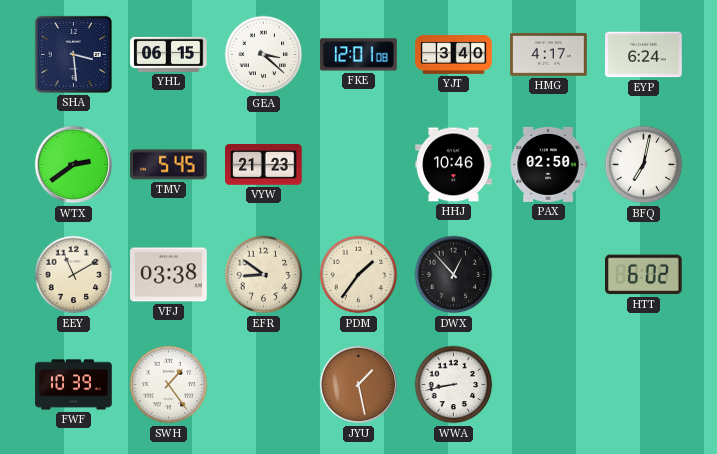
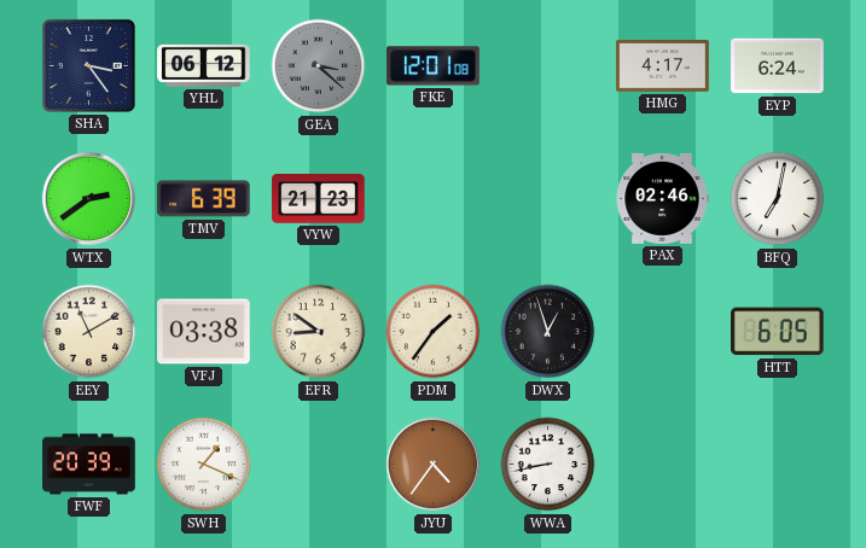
SHA: 3:29 -> 3:24 (88, 65)
YHL: 06:15 -> 06:12 (204, 65)
GEA dial: white -> grey (319, 66)
YJT: 3:40 -> none (454, 55)
TMV: 5:45 -> 6:39 (204, 199)
HHJ: 10:46 -> none (454, 165)
PAX: 02:50 -> 02:46 (662, 198)
DWX: 12:53 -> 12:57 (548, 332)
HTT: 6:02 -> 6:05 (778, 332)
FWF: 10:39 -> 20:39 (89, 465)
SWH: 1:24 -> 1:19 (204, 465)
JYU: 1:28 -> 4:36 (434, 465)
